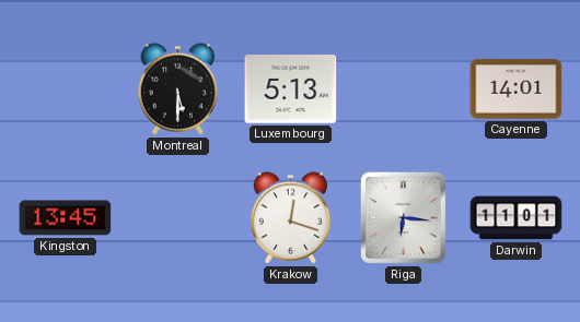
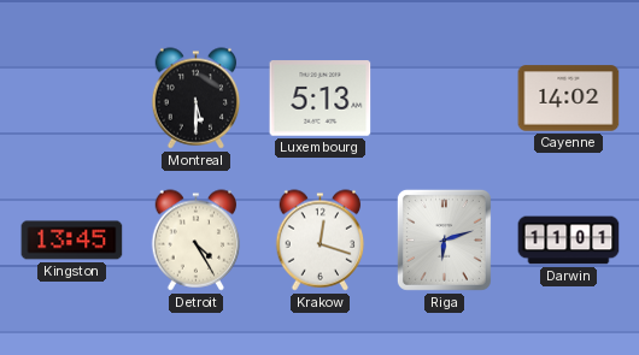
Cayenne: 14:01 -> 14:02 (569, 99)
Detroit: none -> 4:25 (197, 241)
Riga: 6:16 -> 6:12 (444, 239)
